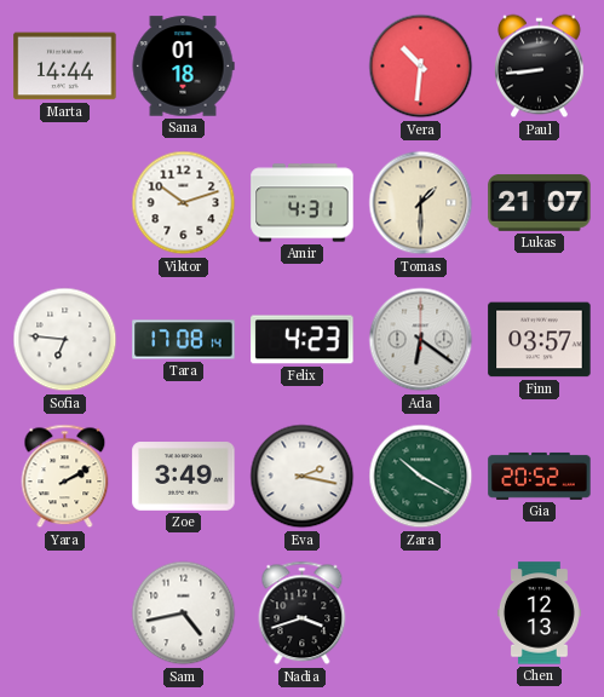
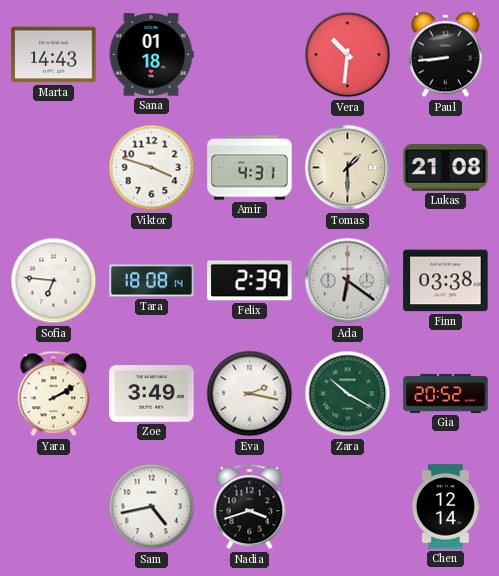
Marta: 14:44 -> 14:43 (54, 55)
Viktor: 10:12 -> 3:48 (152, 168)
Lukas: 21:07 -> 21:08 (446, 167)
Tara: 17:08 -> 18:08 (152, 281)
Felix: 4:23 -> 2:39 (250, 281)
Finn: 03:57 -> 03:38 (446, 281)
Chen: 12:13 -> 12:14 (445, 507)
